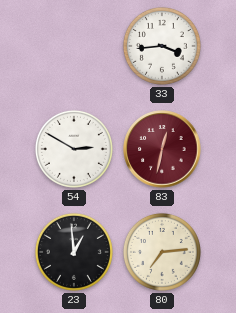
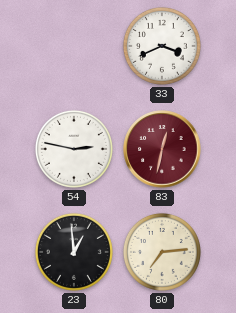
33: 3:44 -> 3:41 (162, 46)
54: 2:50 -> 2:47 (74, 149)
